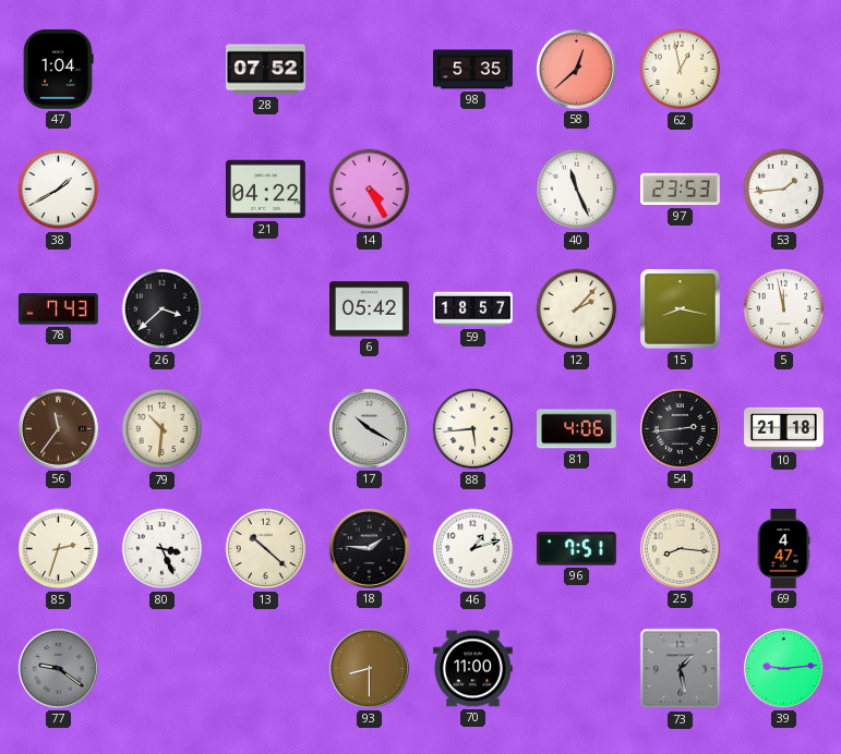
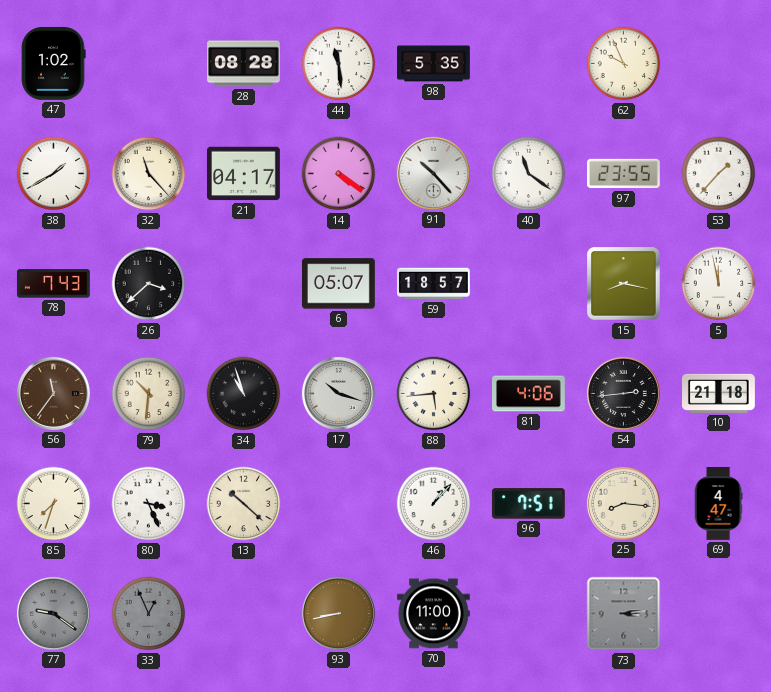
47: 1:04 -> 1:02 (53, 64)
28: 07:52 -> 08:28 (244, 64)
44: none -> 11:29 (339, 64)
58: 12:38 -> none (576, 69)
62: 12:58 -> 9:56 (624, 64)
32: none -> 11:23 (149, 174)
21: 04:22 -> 04:17 (244, 174)
14: 4:25 -> 4:21 (339, 174)
91: none -> 10:23 (433, 173)
40: 11:26 -> 11:21 (529, 174)
97: 23:53 -> 23:55 (624, 174)
53: 1:44 -> 1:37 (719, 174)
6: 05:42 -> 05:07 (339, 284)
12: 2:07 -> none (577, 309)
34: none -> 10:57 (244, 394)
17: 10:20 -> 10:18 (338, 393)
85: 2:33 -> 7:33 (54, 504)
18: 1:46 -> none (369, 548)
46: 1:12 -> 1:07 (434, 504)
33: none -> 12:56 (149, 614)
93: 8:30 -> 8:43 (338, 613)
73: 1:28 -> 3:14 (624, 614)
39: 9:14 -> none (783, 668)
